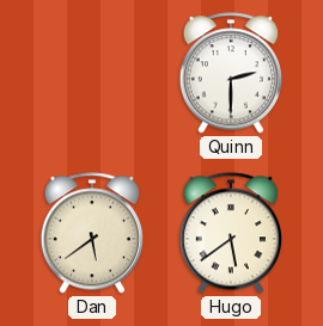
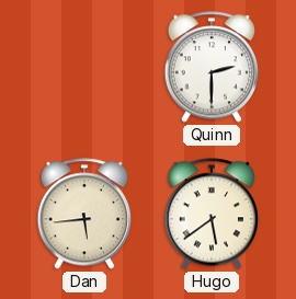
Dan: 5:39 -> 5:44 (83, 214)
